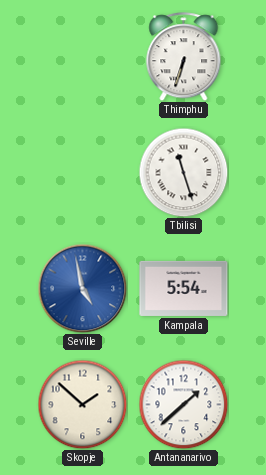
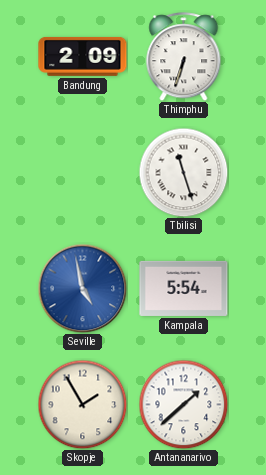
Bandung: none -> 2:09 (83, 56)
Skopje: 1:52 -> 1:55 (82, 404)
